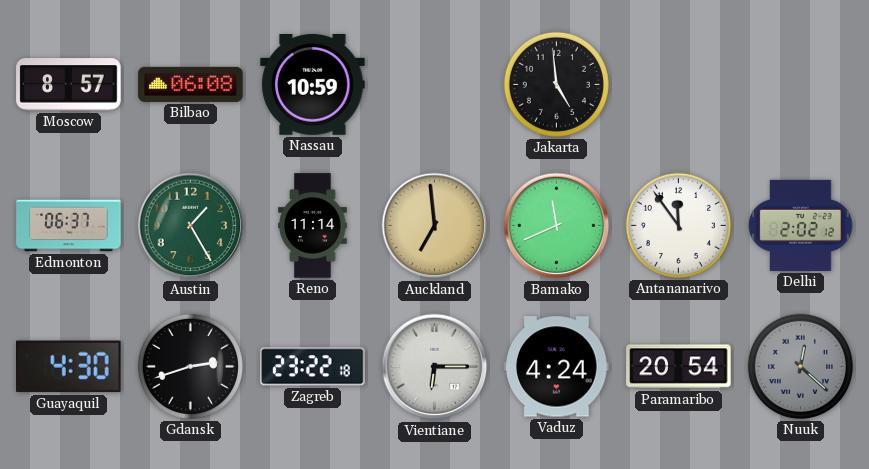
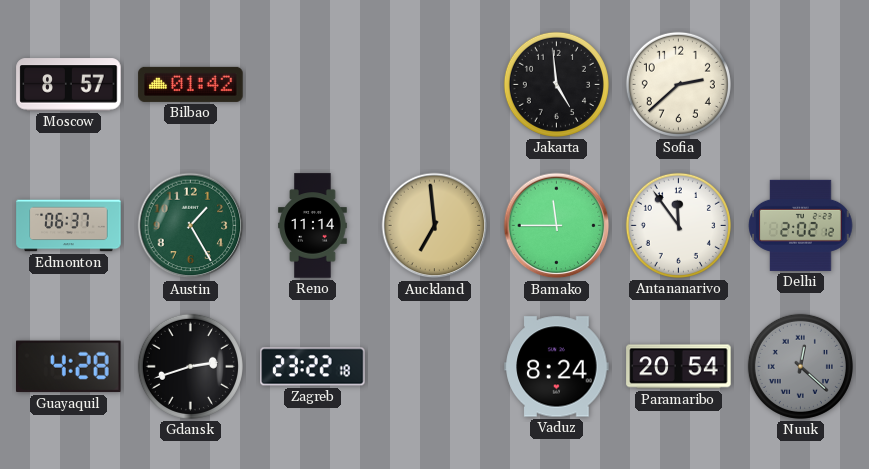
Bilbao: 06:08 -> 01:42 (191, 84)
Nassau: 10:59 -> none (313, 85)
Sofia: none -> 2:38 (678, 84)
Bamako: 11:41 -> 11:45 (557, 226)
Guayaquil: 4:30 -> 4:28 (69, 367)
Vientiane: 6:15 -> none (435, 367)
Vaduz: 4:24 -> 8:24 (557, 367)
